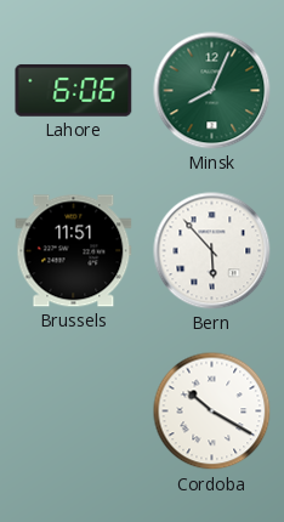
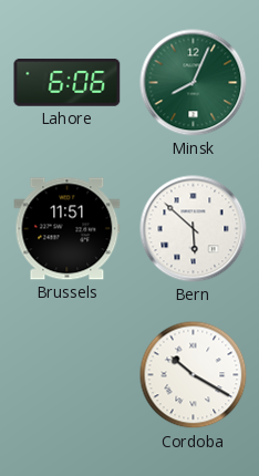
Bern: 5:53 -> 5:52 (194, 229)
